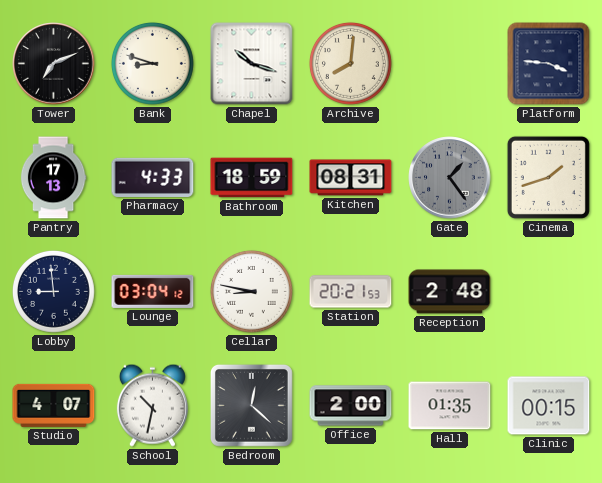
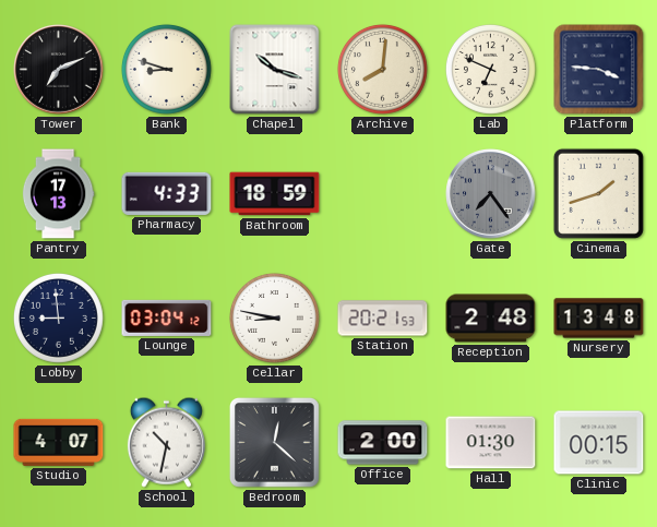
Lab: none -> 6:49 (490, 69)
Kitchen: 08:31 -> none (351, 178)
Gate: 1:24 -> 7:24 (491, 194)
Nursery: none -> 13:48 (599, 319)
Hall: 01:35 -> 01:30 (491, 443)
